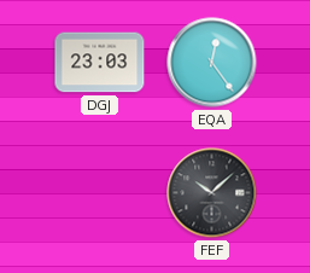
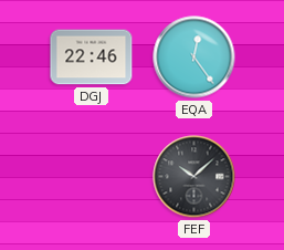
DGJ: 23:03 -> 22:46 (92, 58)
